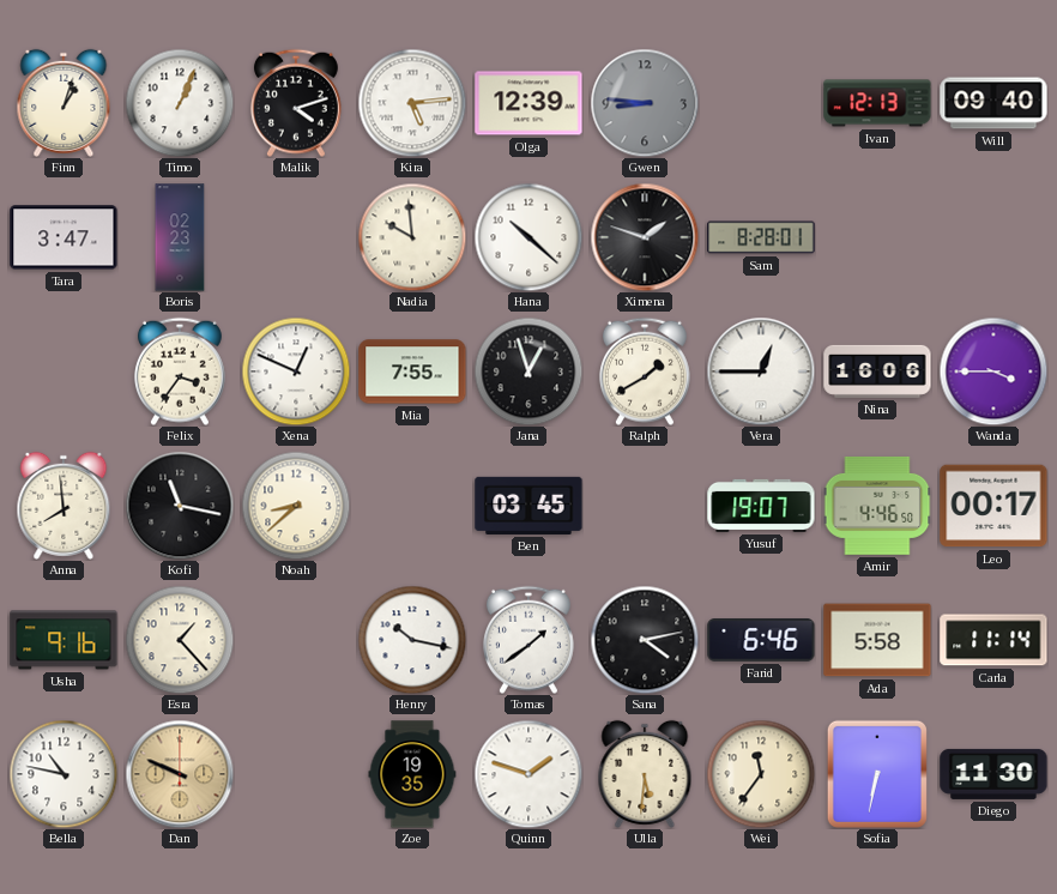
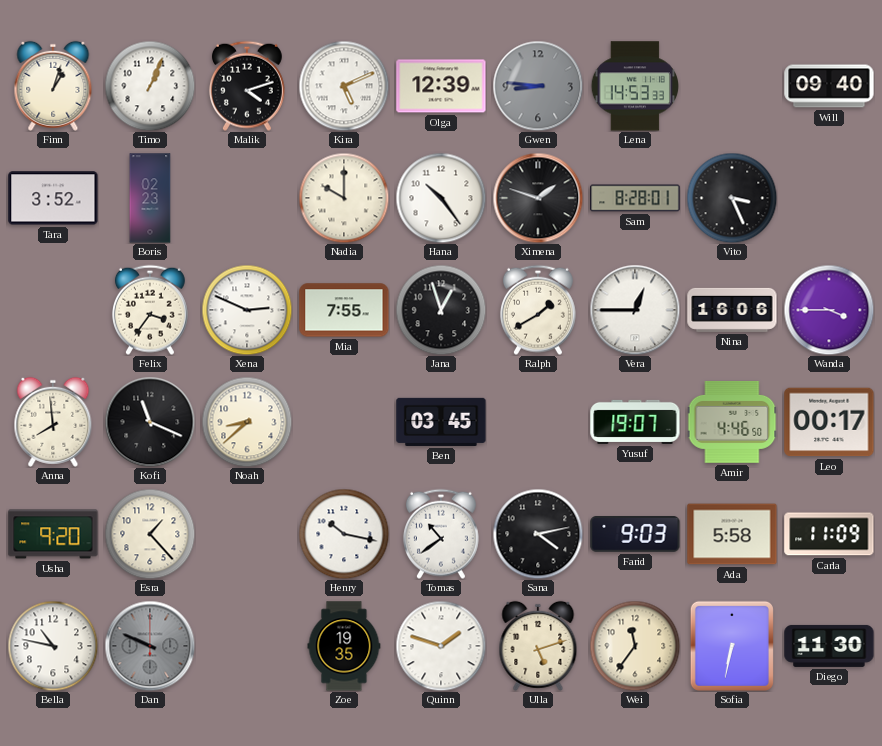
Kira: 5:14 -> 5:11 (344, 86)
Lena: none -> 14:53 (634, 86)
Ivan: 12:13 -> none (877, 103)
Tara: 3:47 -> 3:52 (53, 198)
Nadia: 9:59 -> 10:00 (344, 198)
Hana: 10:22 -> 10:24 (441, 198)
Vito: none -> 3:26 (732, 198)
Xena: 12:49 -> 2:49 (247, 310)
Kofi: 11:17 -> 11:19 (150, 422)
Usha: 9:16 -> 9:20 (53, 534)
Tomas: 1:39 -> 10:39 (441, 534)
Farid: 6:46 -> 9:03 (635, 535)
Carla: 11:14 -> 11:09 (829, 534)
Dan dial: champagne -> grey (150, 646)
Ulla: 5:31 -> 5:12 (538, 646)
